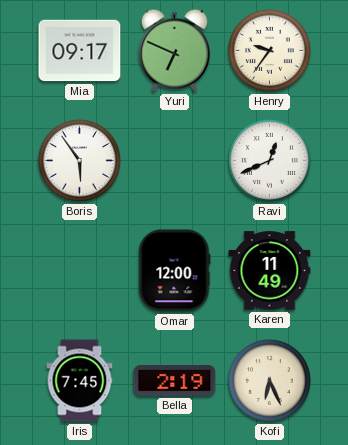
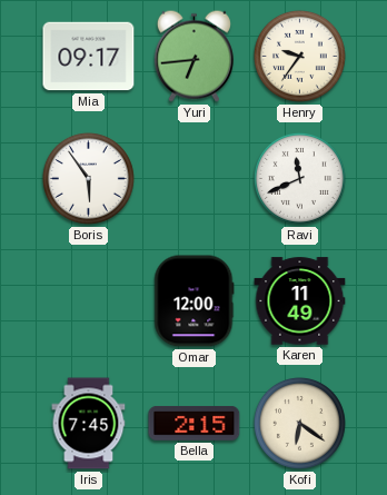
Yuri: 6:49 -> 6:44 (193, 56)
Ravi: 12:41 -> 11:41 (299, 178)
Bella: 2:19 -> 2:15 (195, 424)
Kofi: 6:26 -> 6:21 (299, 423)
